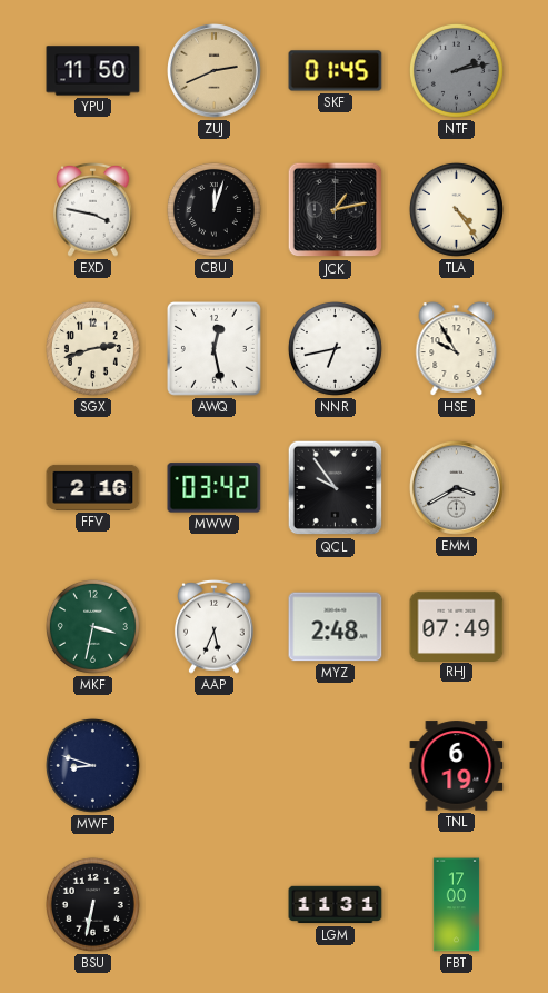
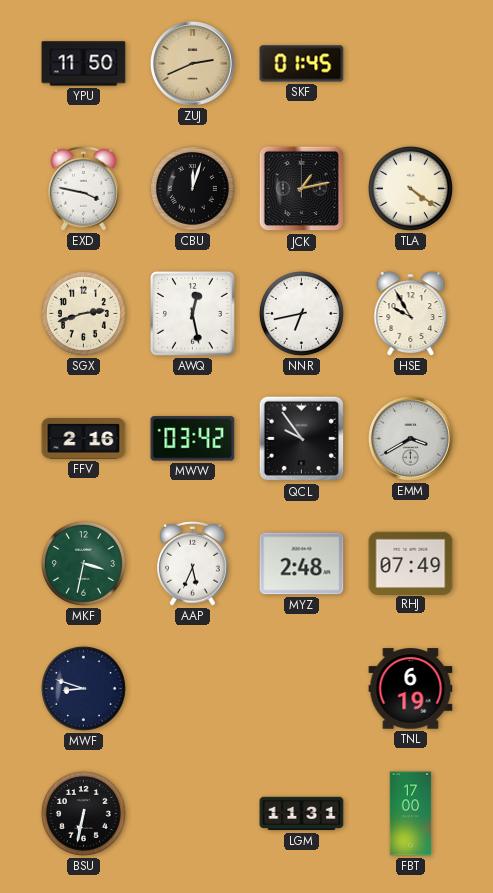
NTF: 2:13 -> none (456, 70)
TLA: 4:24 -> 4:21 (410, 188)
